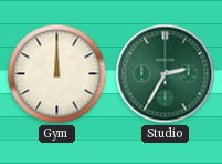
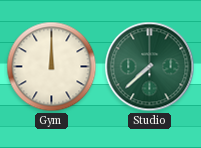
Studio: 2:35 -> 7:38 (150, 67)
